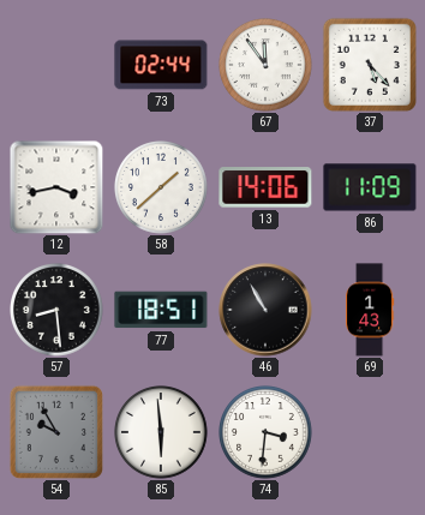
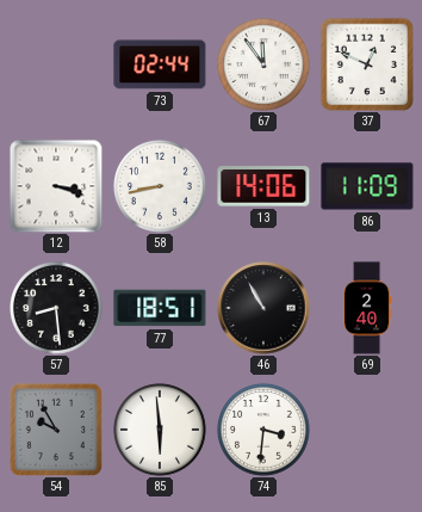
37: 5:23 -> 12:49 (367, 64)
12: 3:43 -> 3:18 (56, 186)
58: 1:38 -> 8:43 (161, 187)
69: 1:43 -> 2:40 (368, 308)
